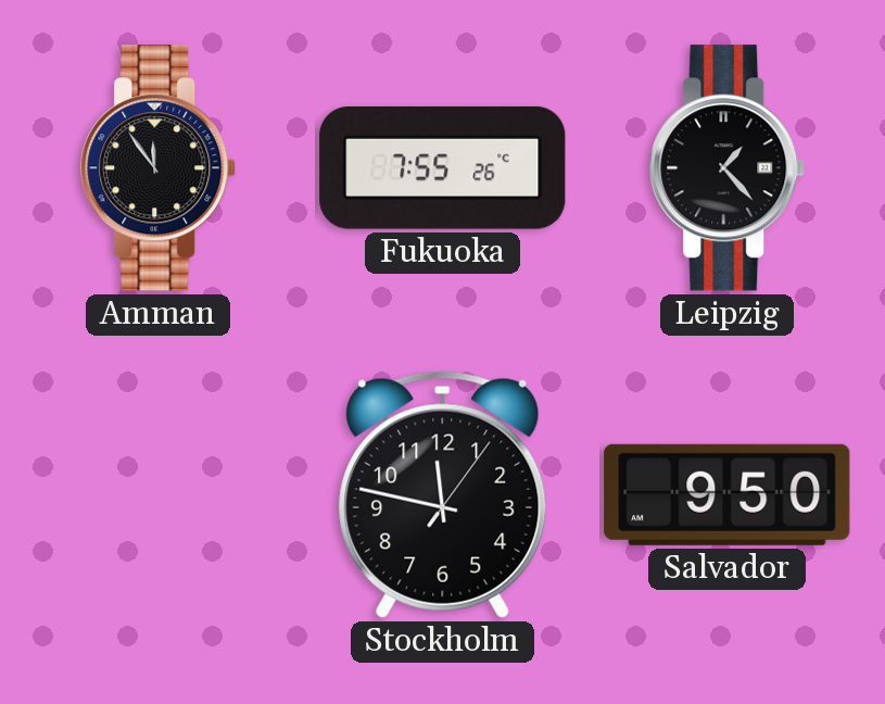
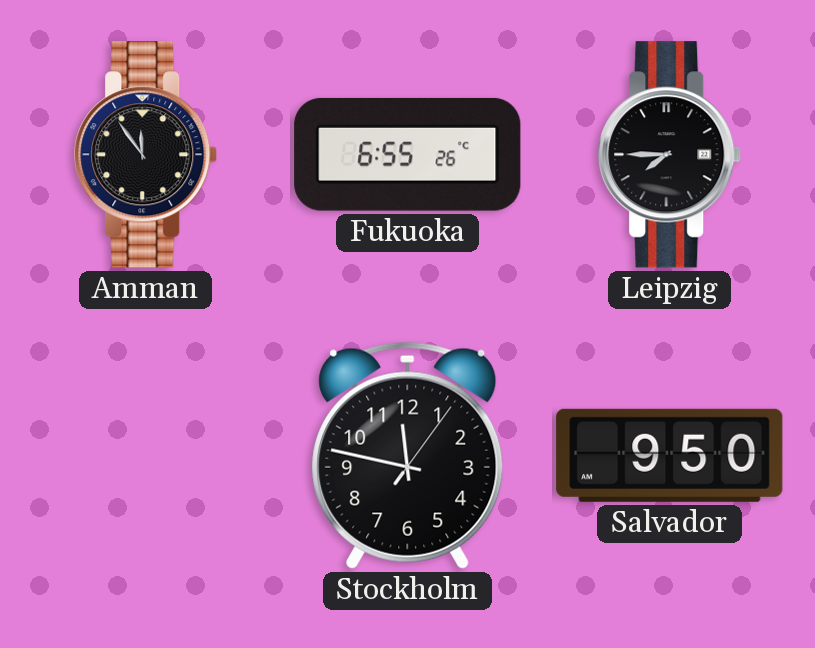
Fukuoka: 7:55 -> 6:55 (408, 154)
Leipzig: 1:23 -> 7:45 (670, 155)
